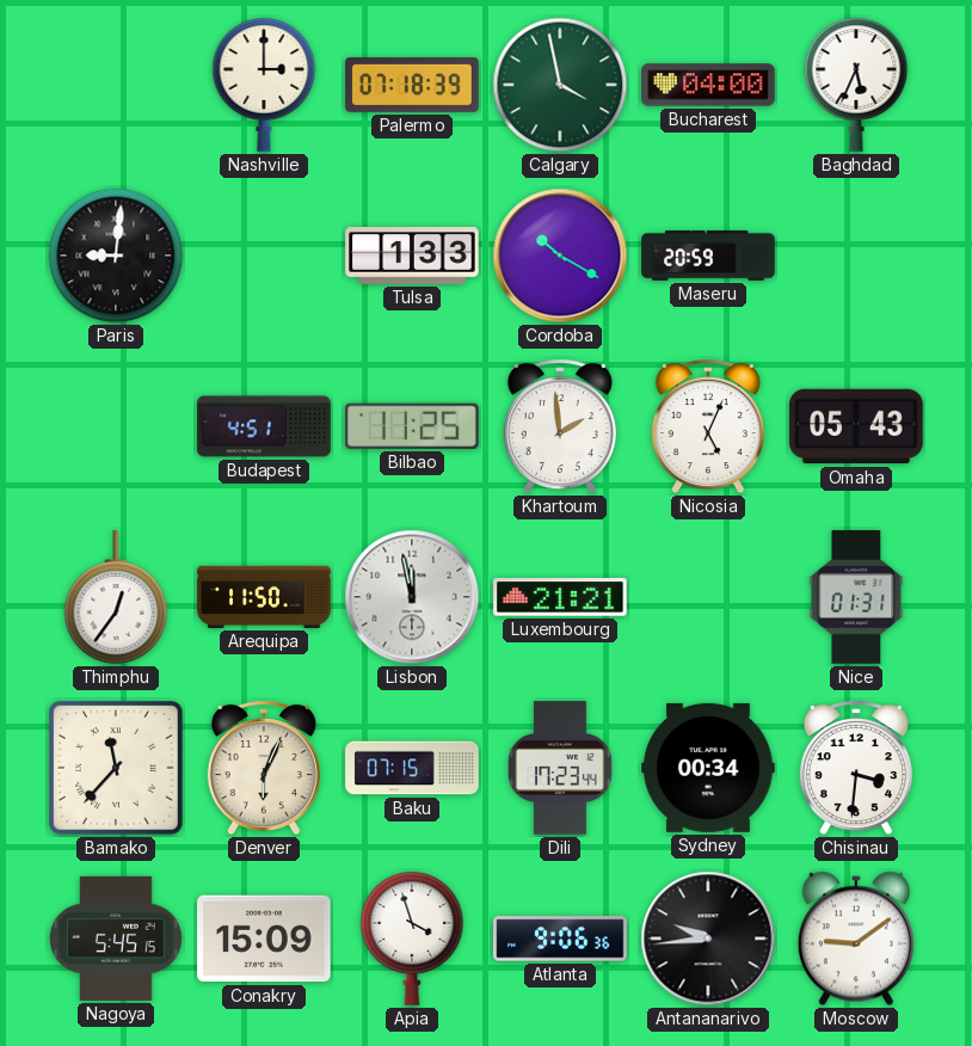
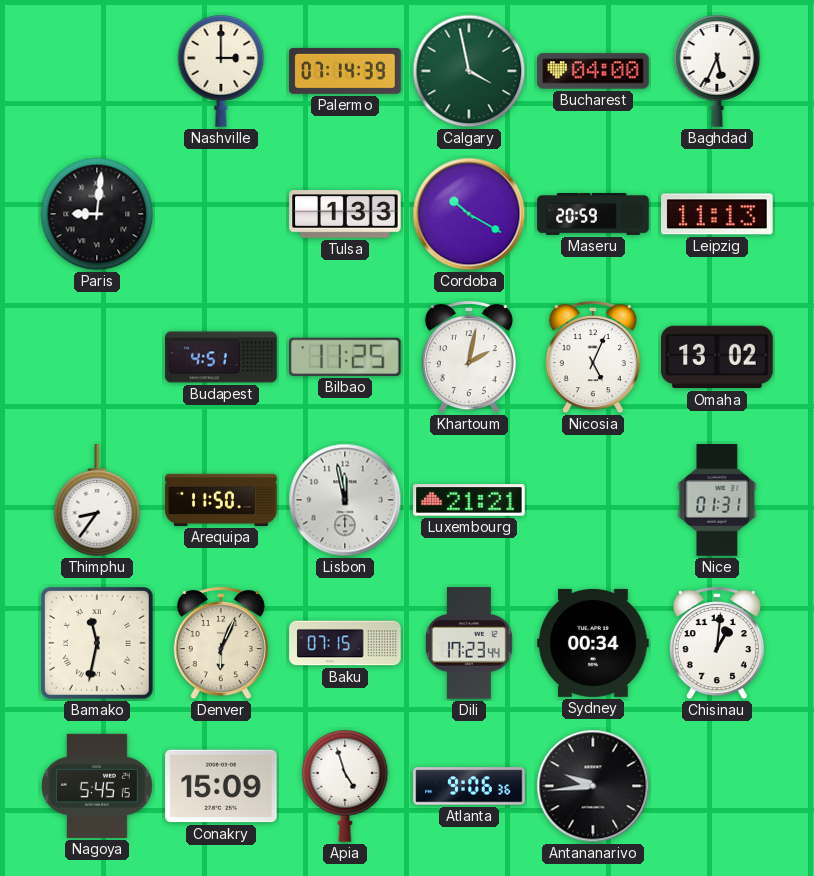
Palermo: 07:18 -> 07:14 (345, 71)
Leipzig: none -> 11:13 (717, 214)
Khartoum: 1:59 -> 2:02 (469, 358)
Omaha: 05:43 -> 13:02 (717, 357)
Thimphu: 12:36 -> 8:36 (97, 501)
Bamako: 11:37 -> 11:32 (98, 644)
Chisinau: 3:31 -> 1:01 (717, 644)
Apia: 3:57 -> 4:57 (345, 786)
Moscow: 9:09 -> none (856, 939)
